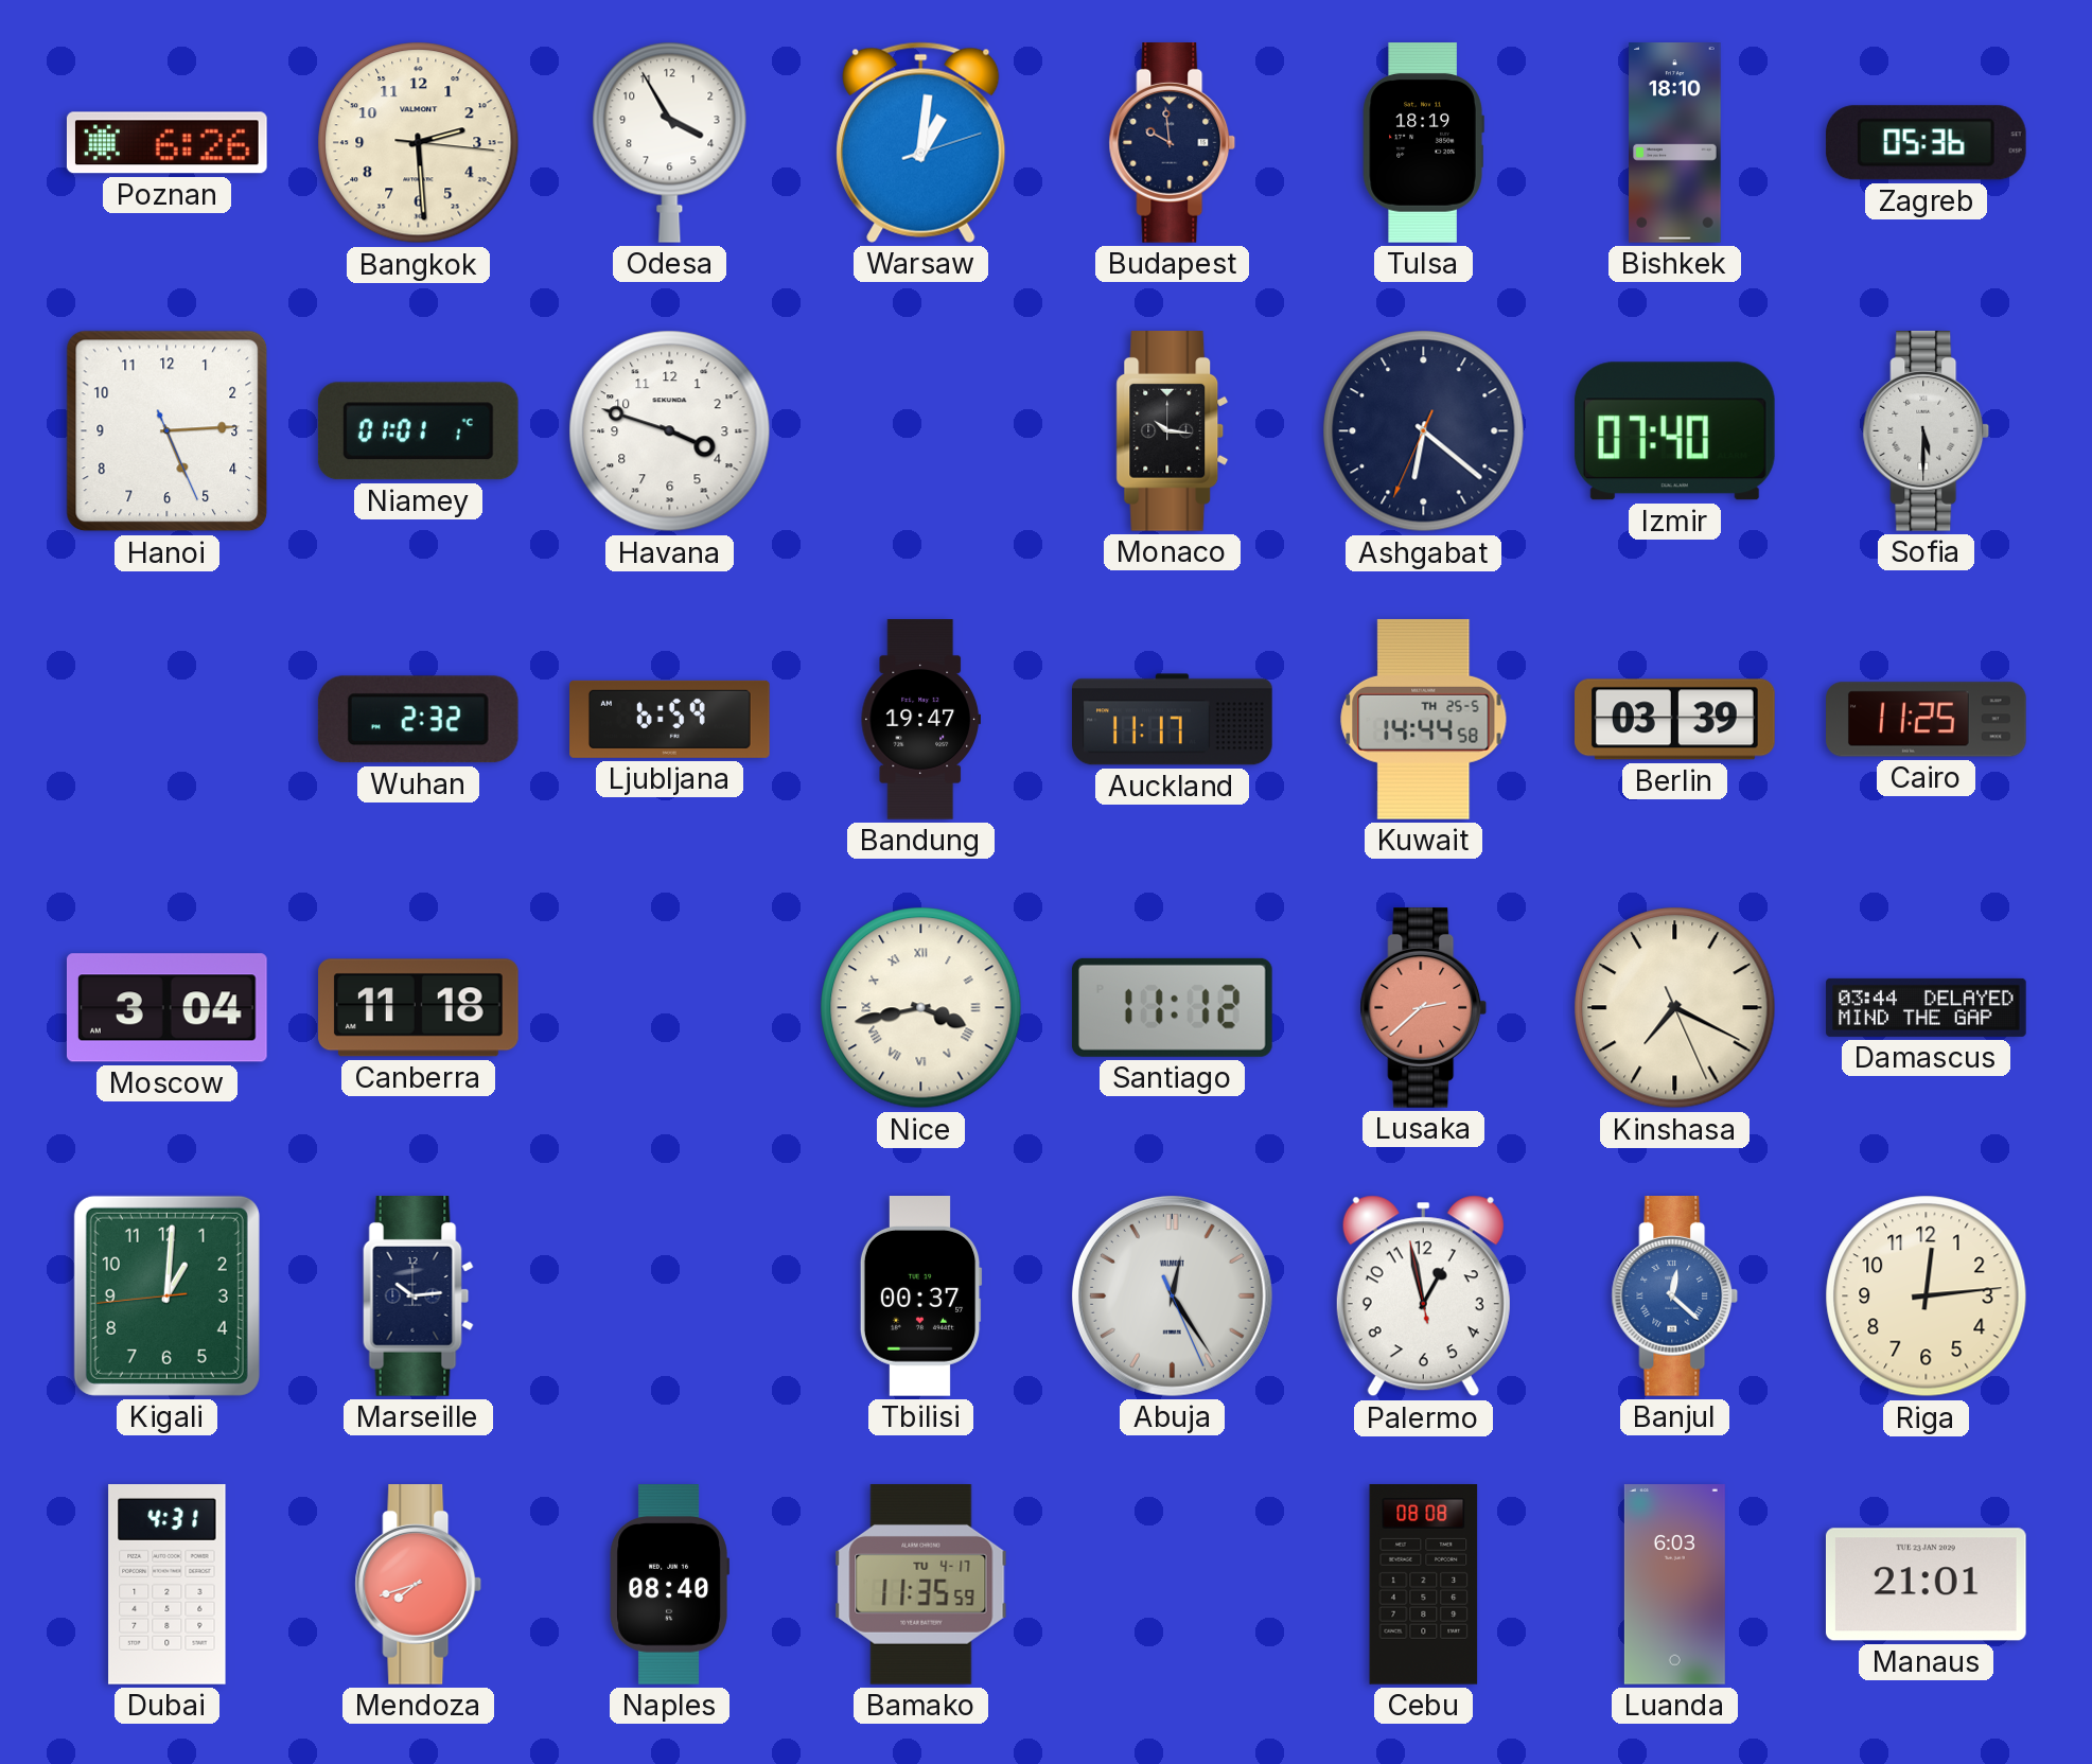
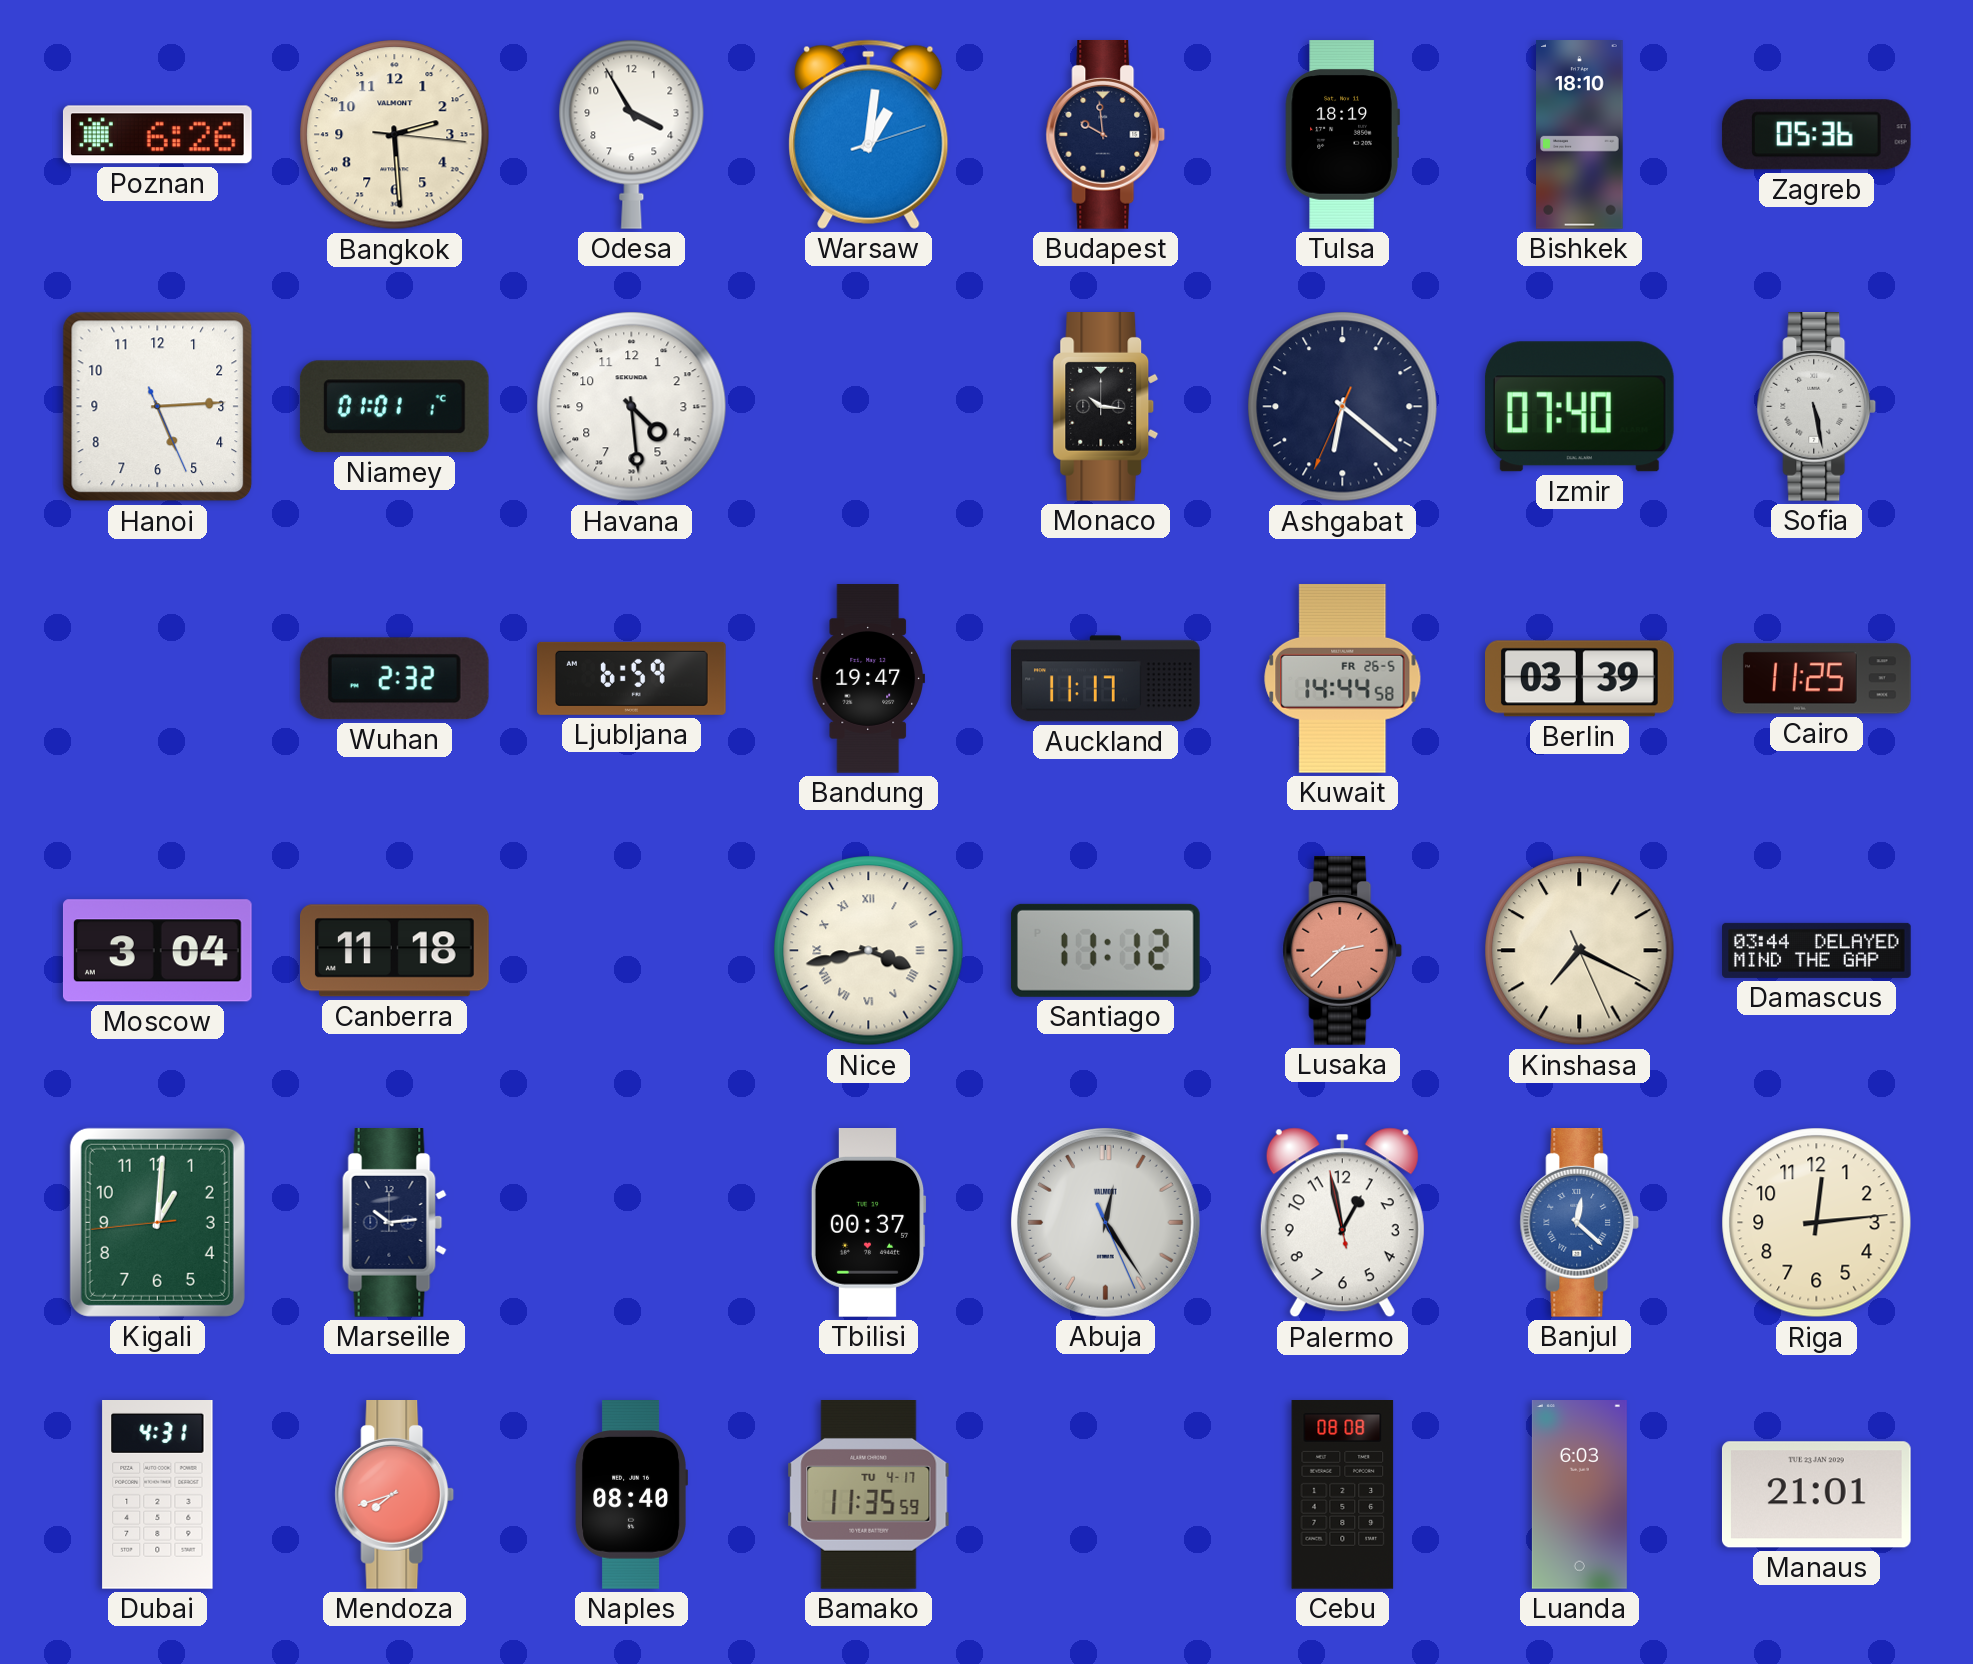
Havana: 3:48 -> 4:29 (632, 407)
Sofia: 5:30 -> 5:28 (1817, 407)
Kuwait date: TH 25-5 -> FR 26-5 (1343, 678)
